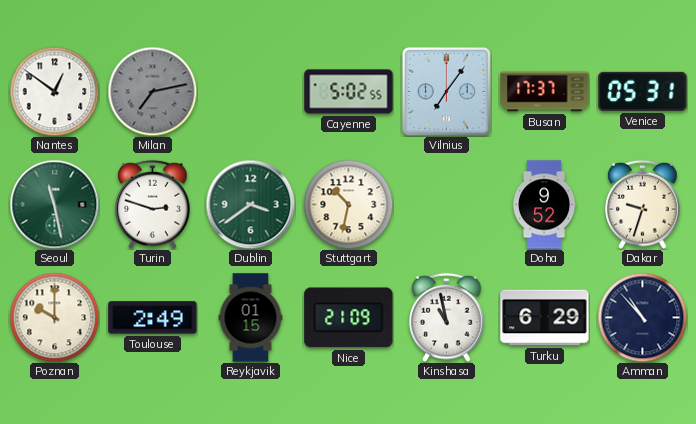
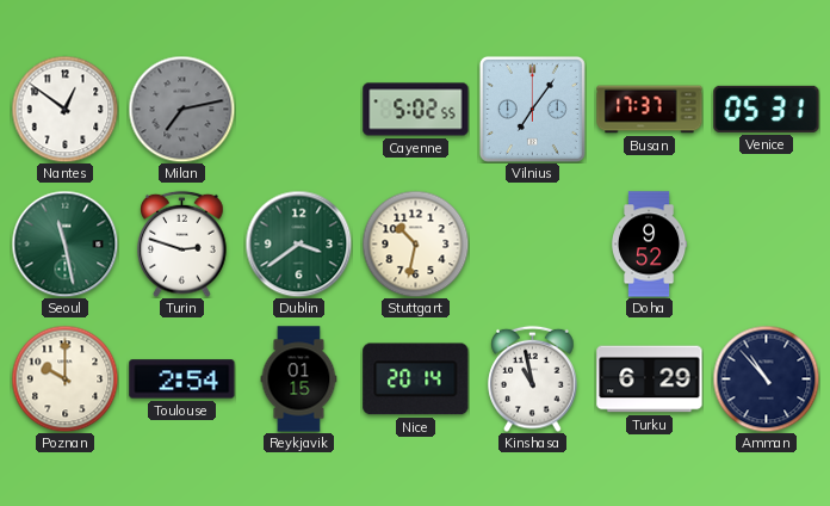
Dakar: 9:33 -> none (643, 204)
Toulouse: 2:49 -> 2:54 (182, 379)
Nice: 21:09 -> 20:14 (416, 379)
